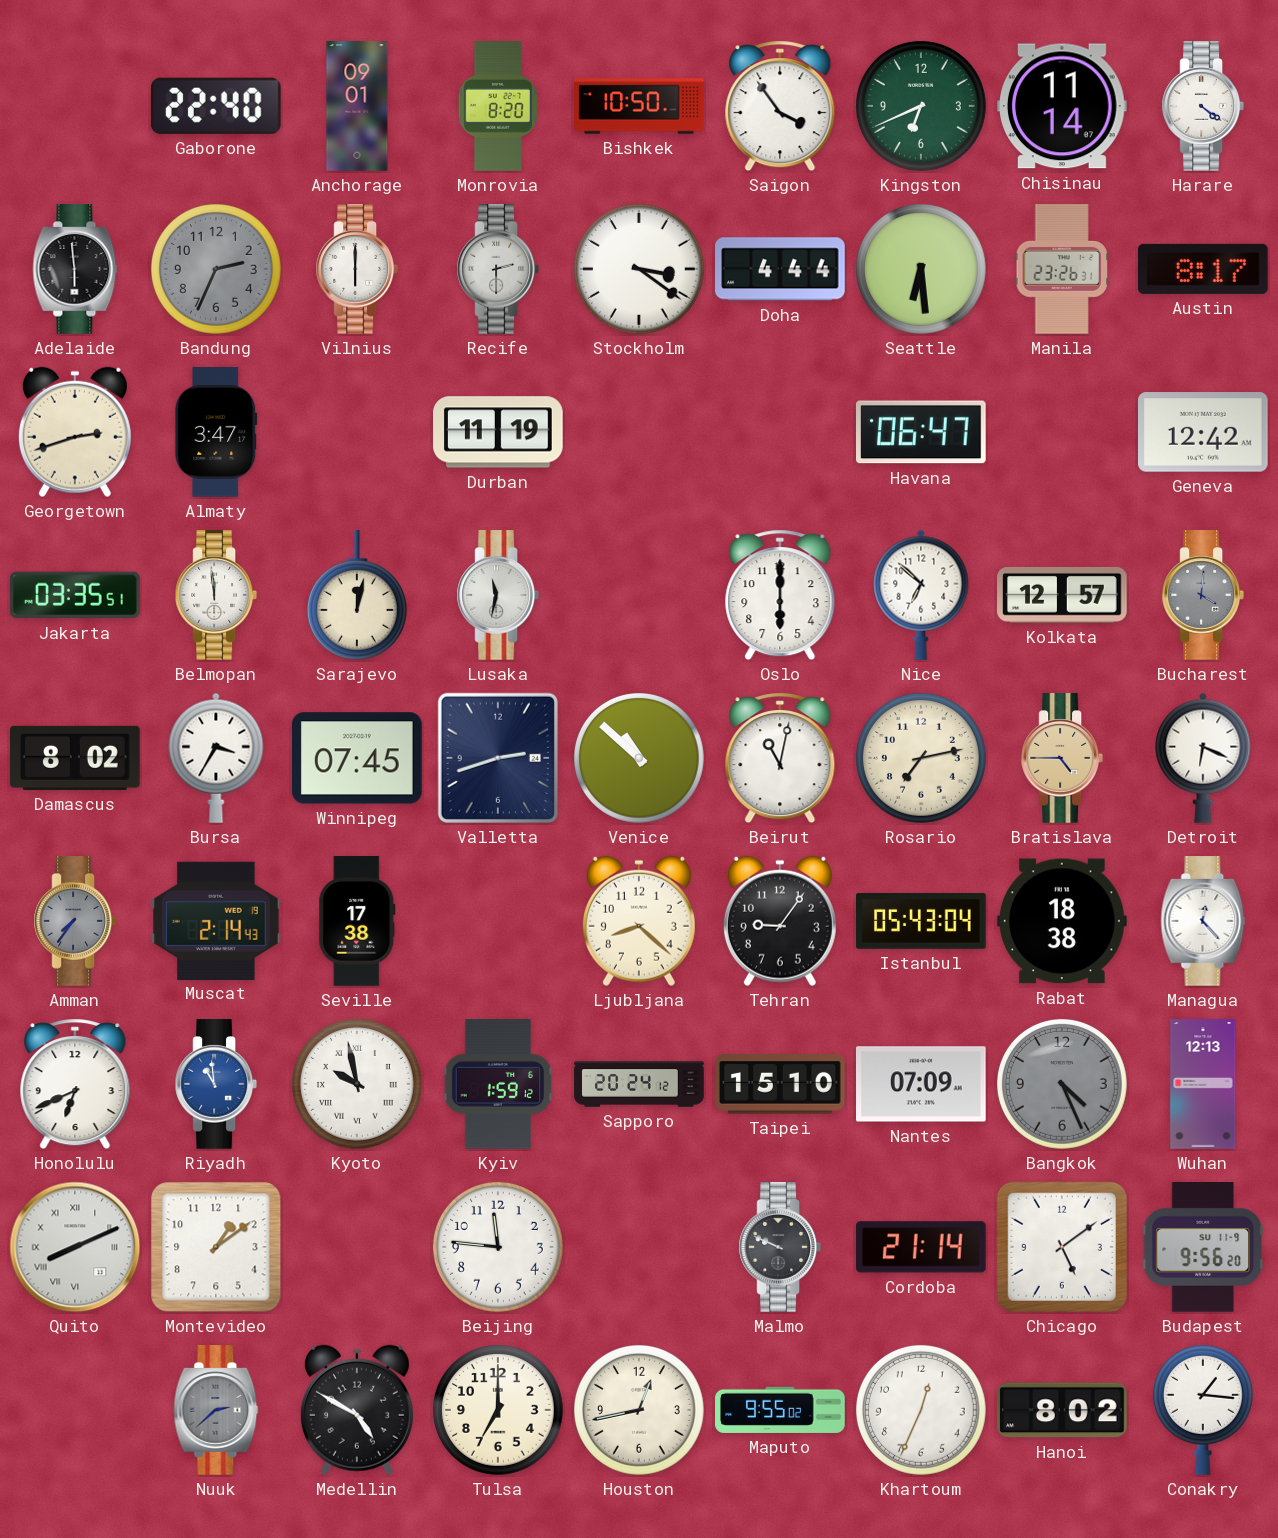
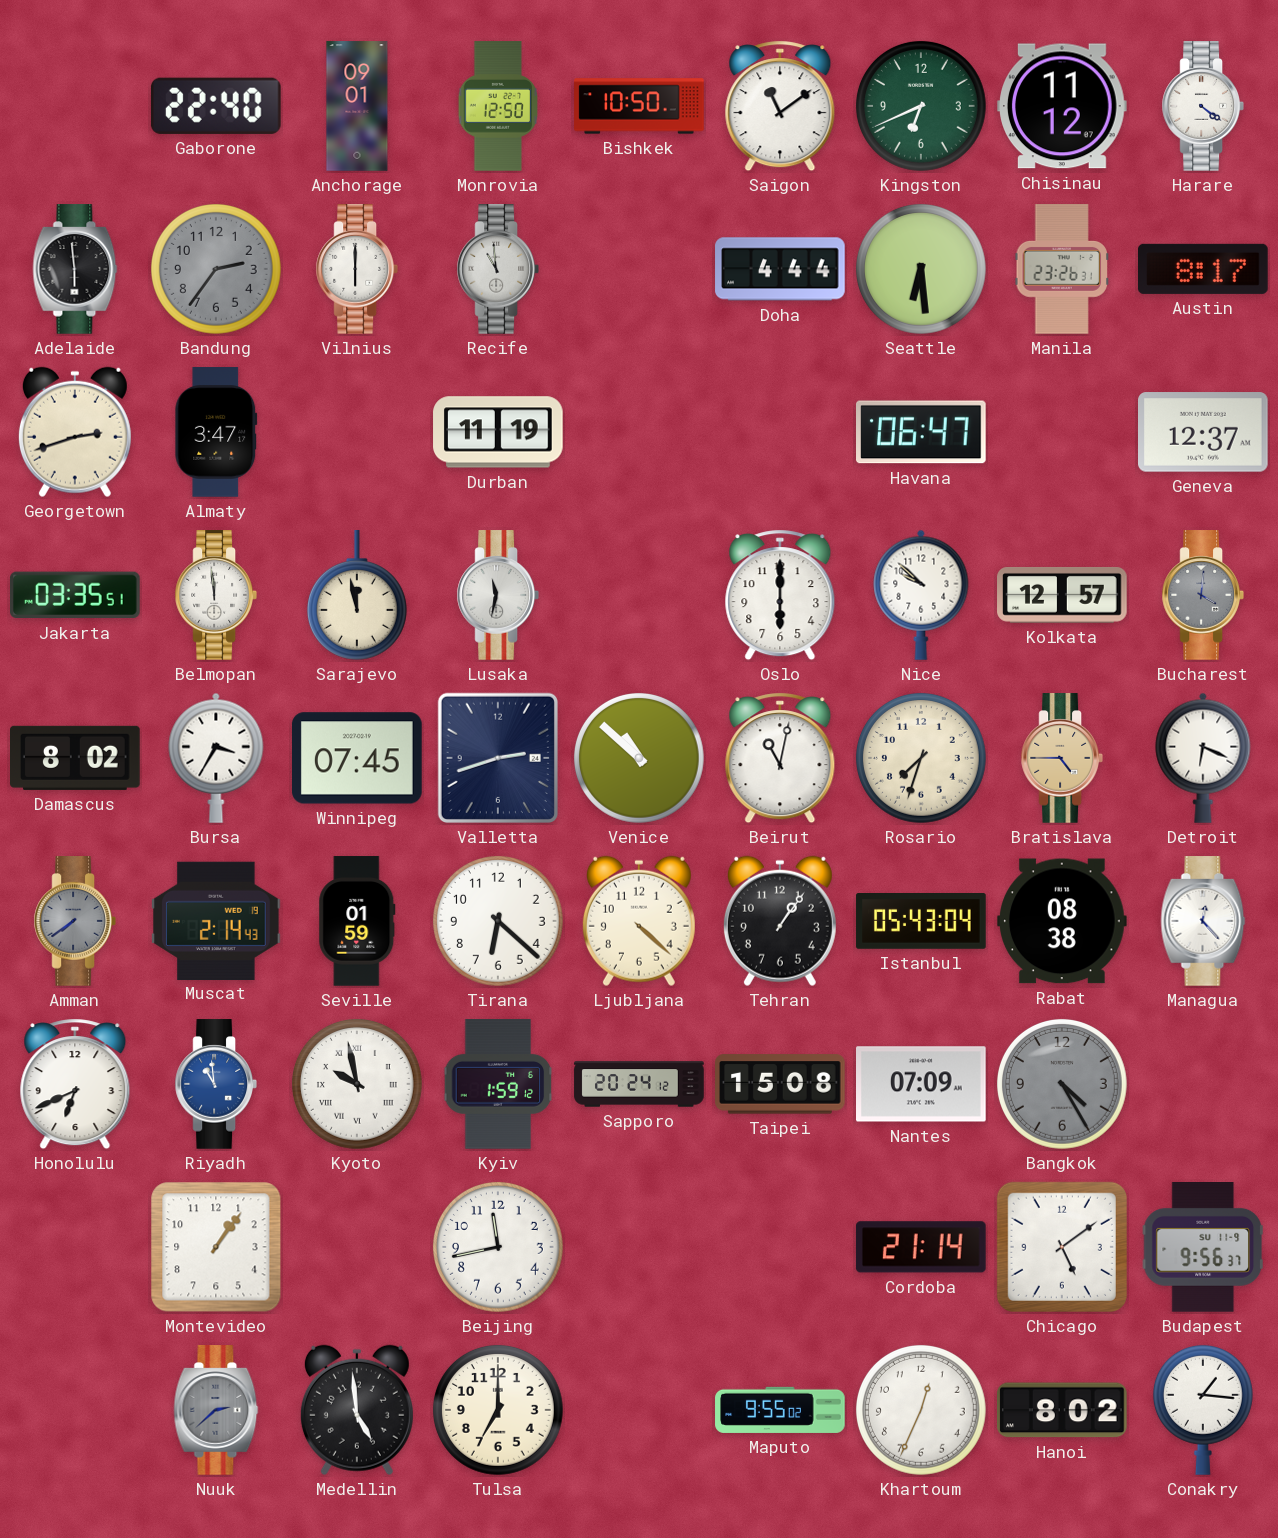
Monrovia: 8:20 -> 12:50 (498, 106)
Saigon: 3:54 -> 11:09 (780, 106)
Chisinau: 11:14 -> 11:12 (1063, 106)
Bandung: 2:34 -> 2:36 (216, 269)
Recife: 2:30 -> 10:59 (497, 269)
Stockholm: 3:21 -> none (639, 269)
Geneva: 12:42 -> 12:37 (1204, 432)
Sarajevo: 12:02 -> 11:58 (357, 595)
Nice: 6:52 -> 9:52 (921, 595)
Rosario: 7:13 -> 7:33 (921, 758)
Amman: 7:36 -> 7:39 (74, 921)
Seville: 17:38 -> 01:59 (357, 921)
Tirana: none -> 6:22 (498, 921)
Ljubljana: 8:22 -> 4:22 (639, 921)
Tehran: 9:06 -> 1:06 (780, 921)
Rabat: 18:38 -> 08:38 (1063, 921)
Taipei: 15:10 -> 15:08 (781, 1084)
Bangkok: 4:26 -> 4:25 (1062, 1084)
Wuhan: 12:13 -> none (1203, 1084)
Quito: 8:11 -> none (75, 1247)
Montevideo: 1:09 -> 1:06 (216, 1247)
Beijing: 11:46 -> 11:43 (498, 1247)
Malmo: 9:49 -> none (779, 1247)
Budapest: 9:56:20 -> 9:56:37 (1202, 1248)
Medellin: 4:50 -> 4:59 (357, 1410)
Houston: 12:43 -> none (639, 1410)
